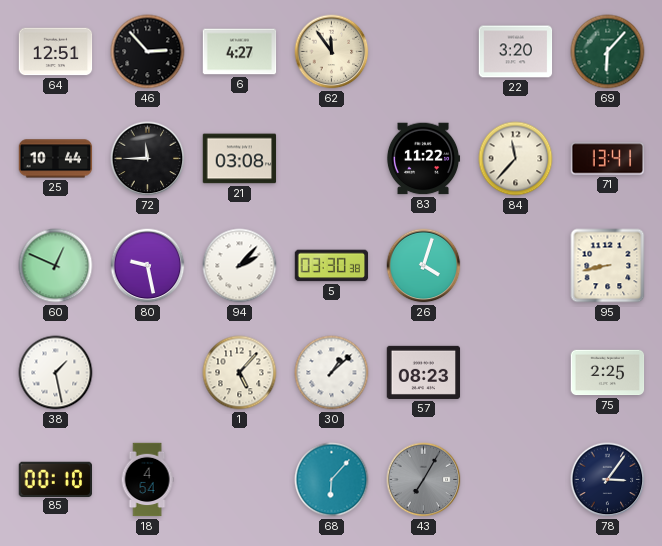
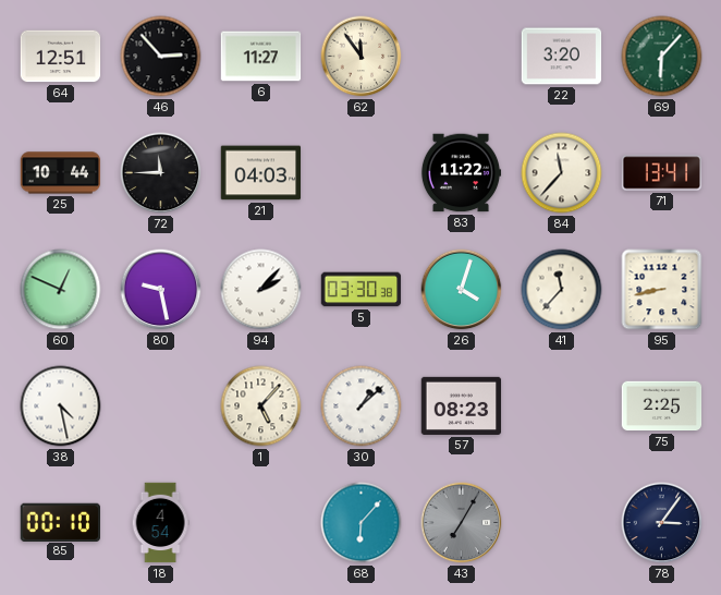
6: 4:27 -> 11:27 (261, 57)
21: 03:08 -> 04:03 (261, 173)
41: none -> 11:37 (562, 290)
38: 1:28 -> 4:28 (61, 406)
